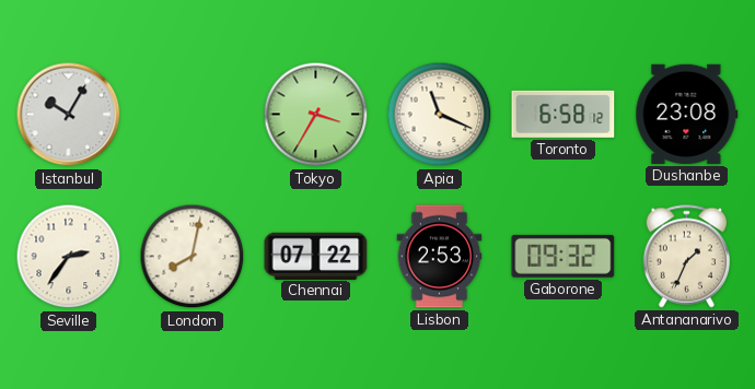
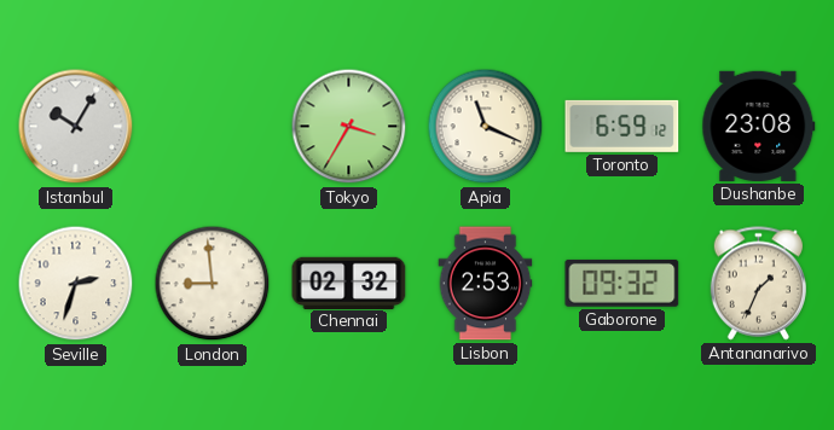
Toronto: 6:58 -> 6:59 (622, 126)
Seville: 2:36 -> 2:33 (76, 284)
London: 8:02 -> 8:59 (213, 284)
Chennai: 07:22 -> 02:32 (349, 283)
